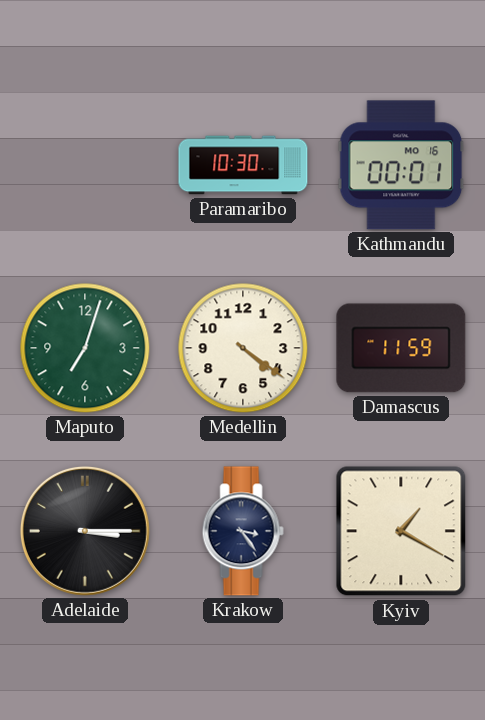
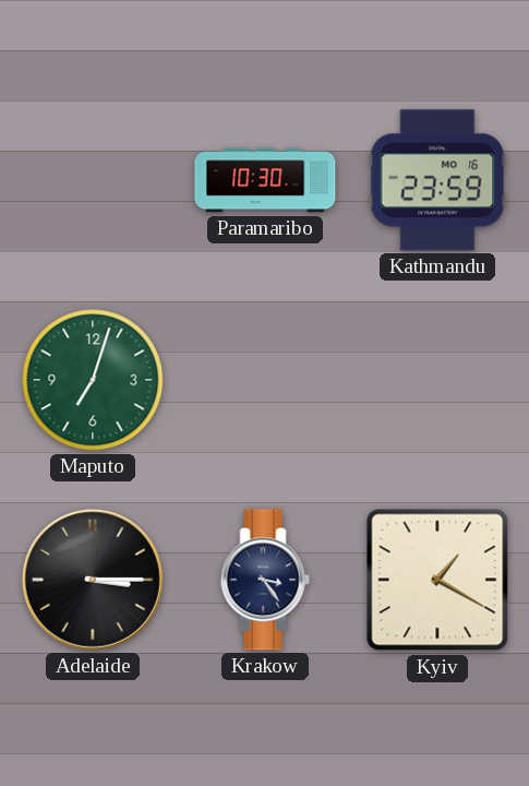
Kathmandu: 00:01 -> 23:59 (437, 180)
Medellin: 4:21 -> none (243, 348)
Damascus: 11:59 -> none (401, 348)
